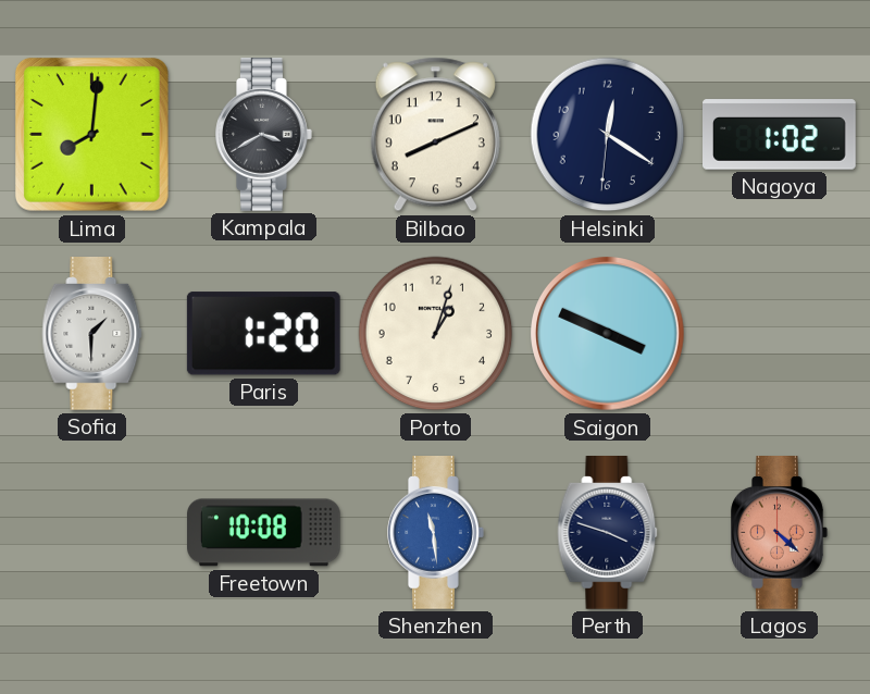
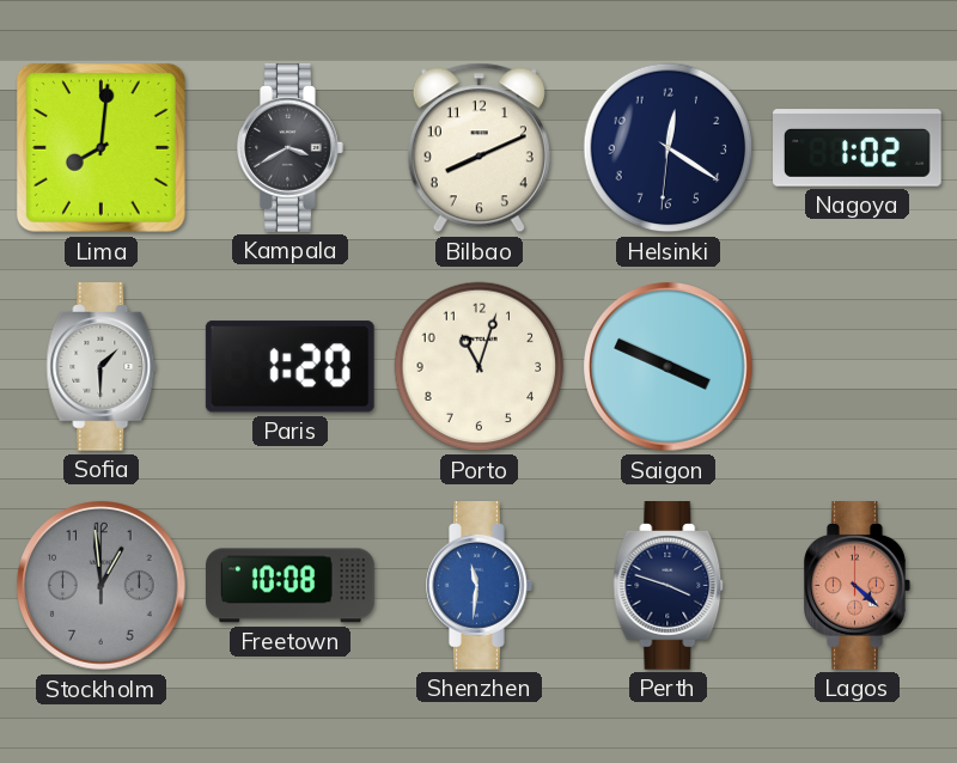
Porto: 1:03 -> 11:03 (480, 367)
Stockholm: none -> 12:59 (102, 586)
Shenzhen: 11:29 -> 11:31 (480, 586)
